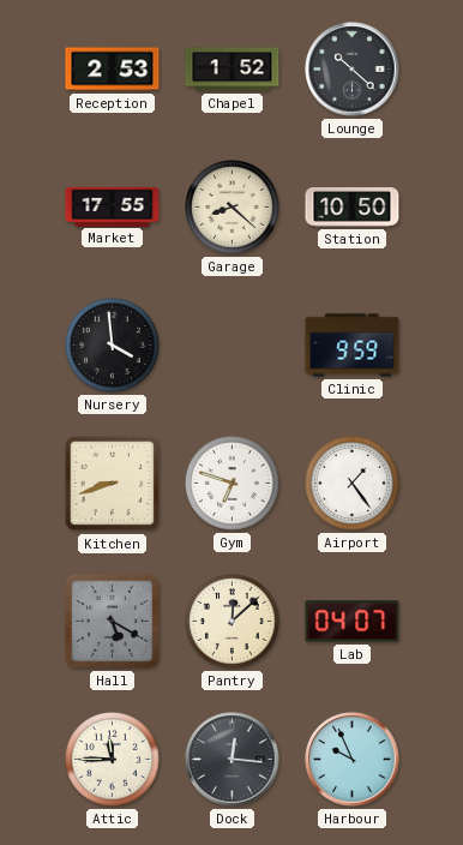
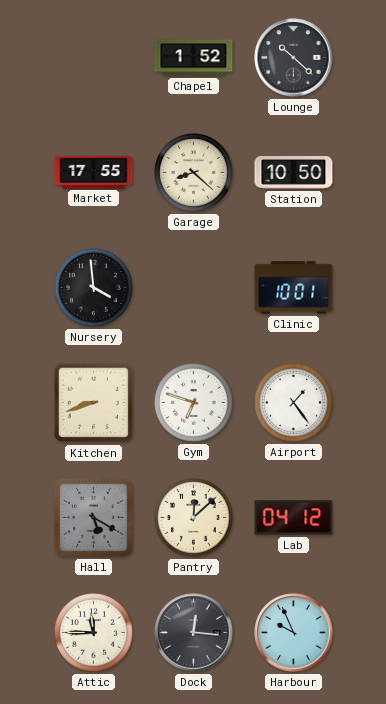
Reception: 2:53 -> none (113, 70)
Clinic: 9:59 -> 10:01 (294, 288)
Lab: 04:07 -> 04:12 (294, 518)
